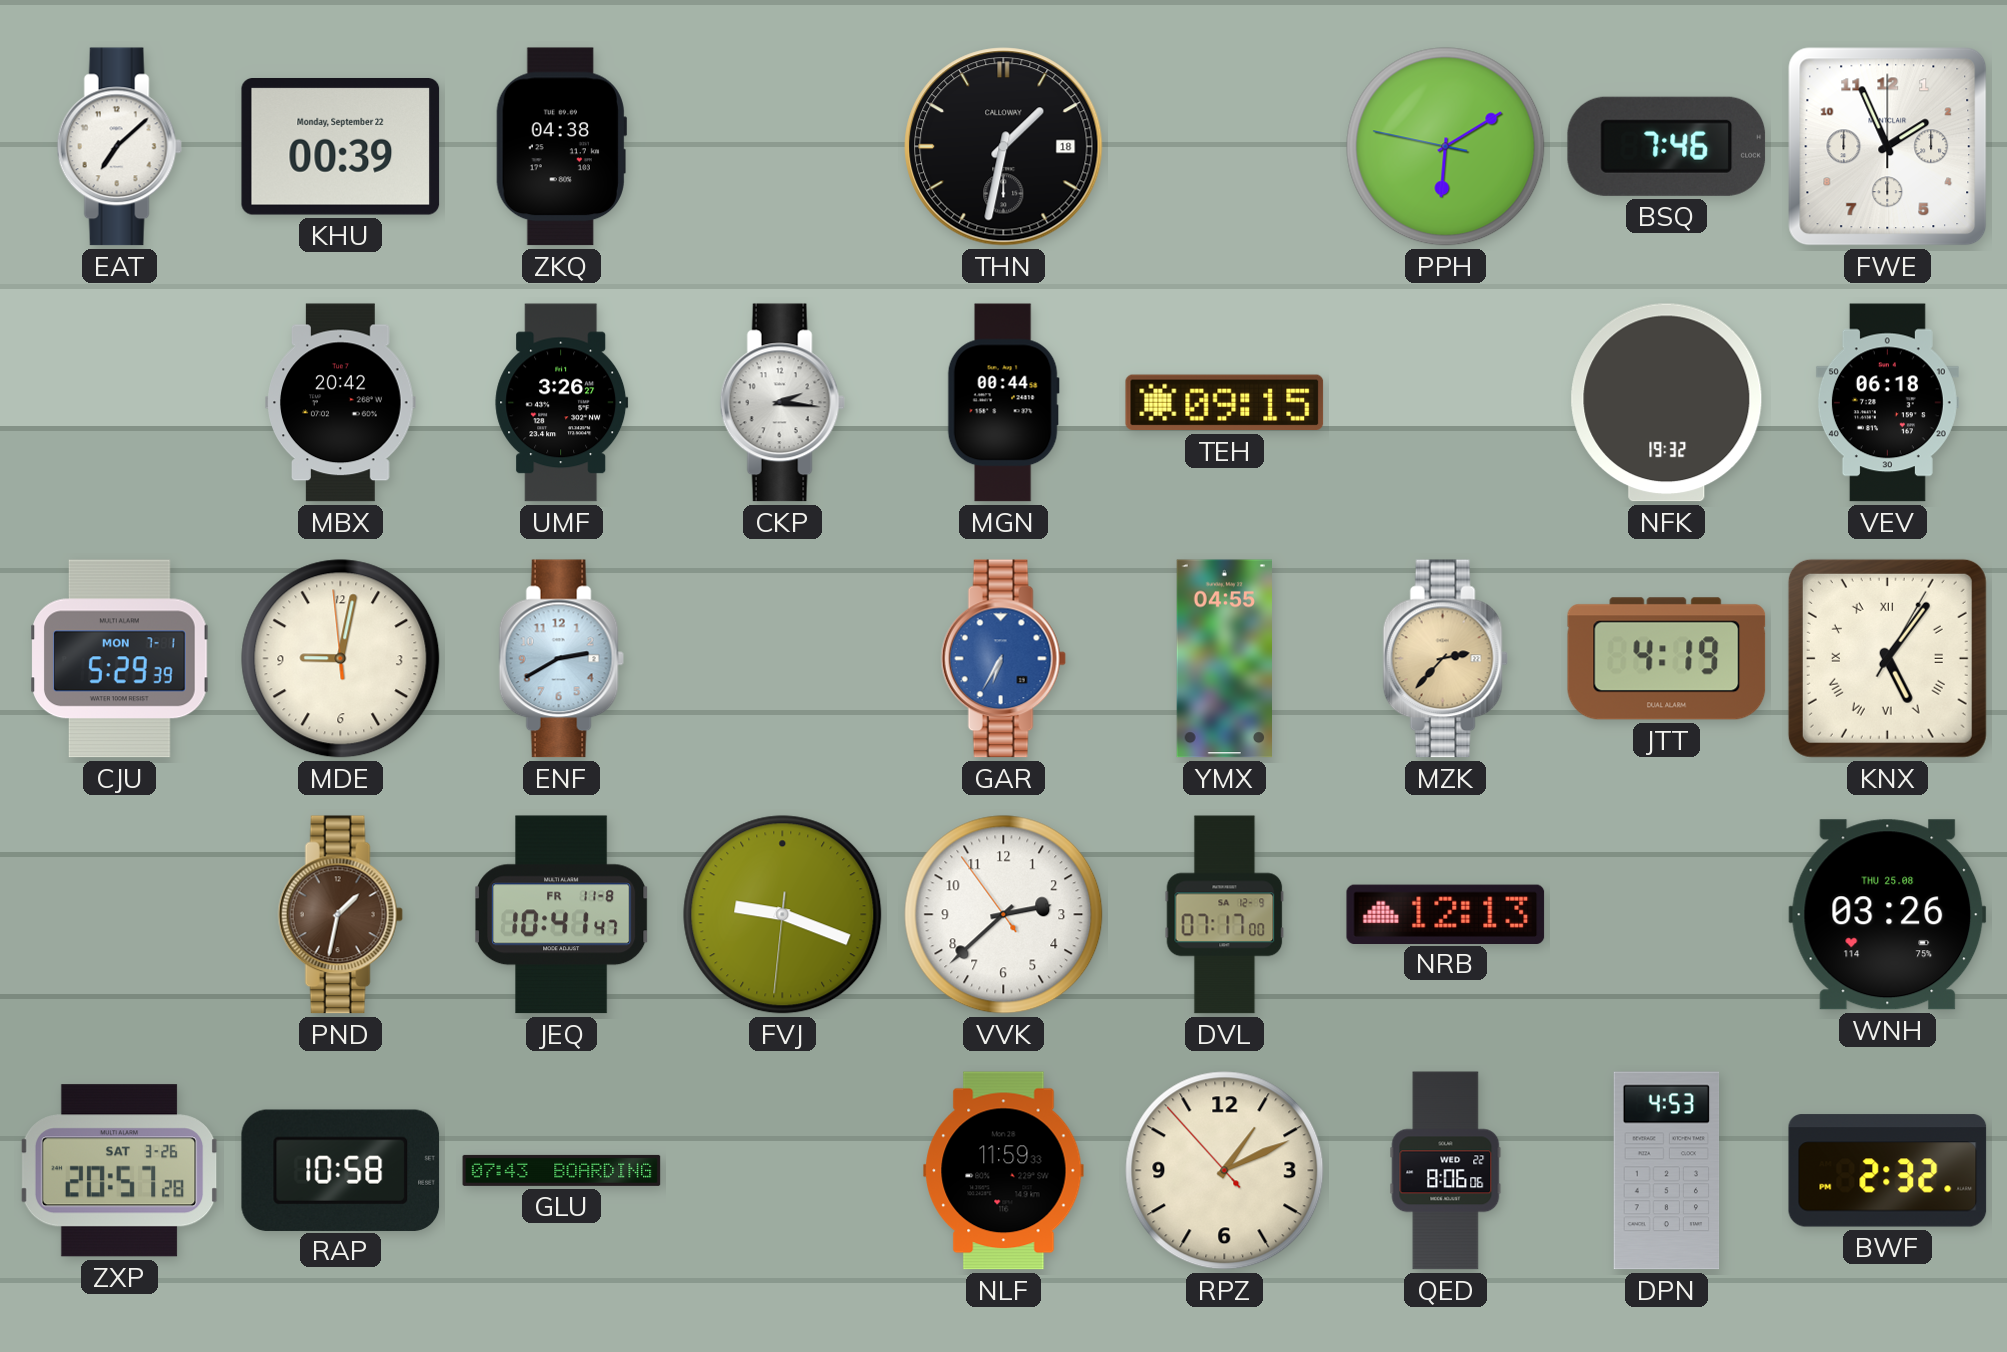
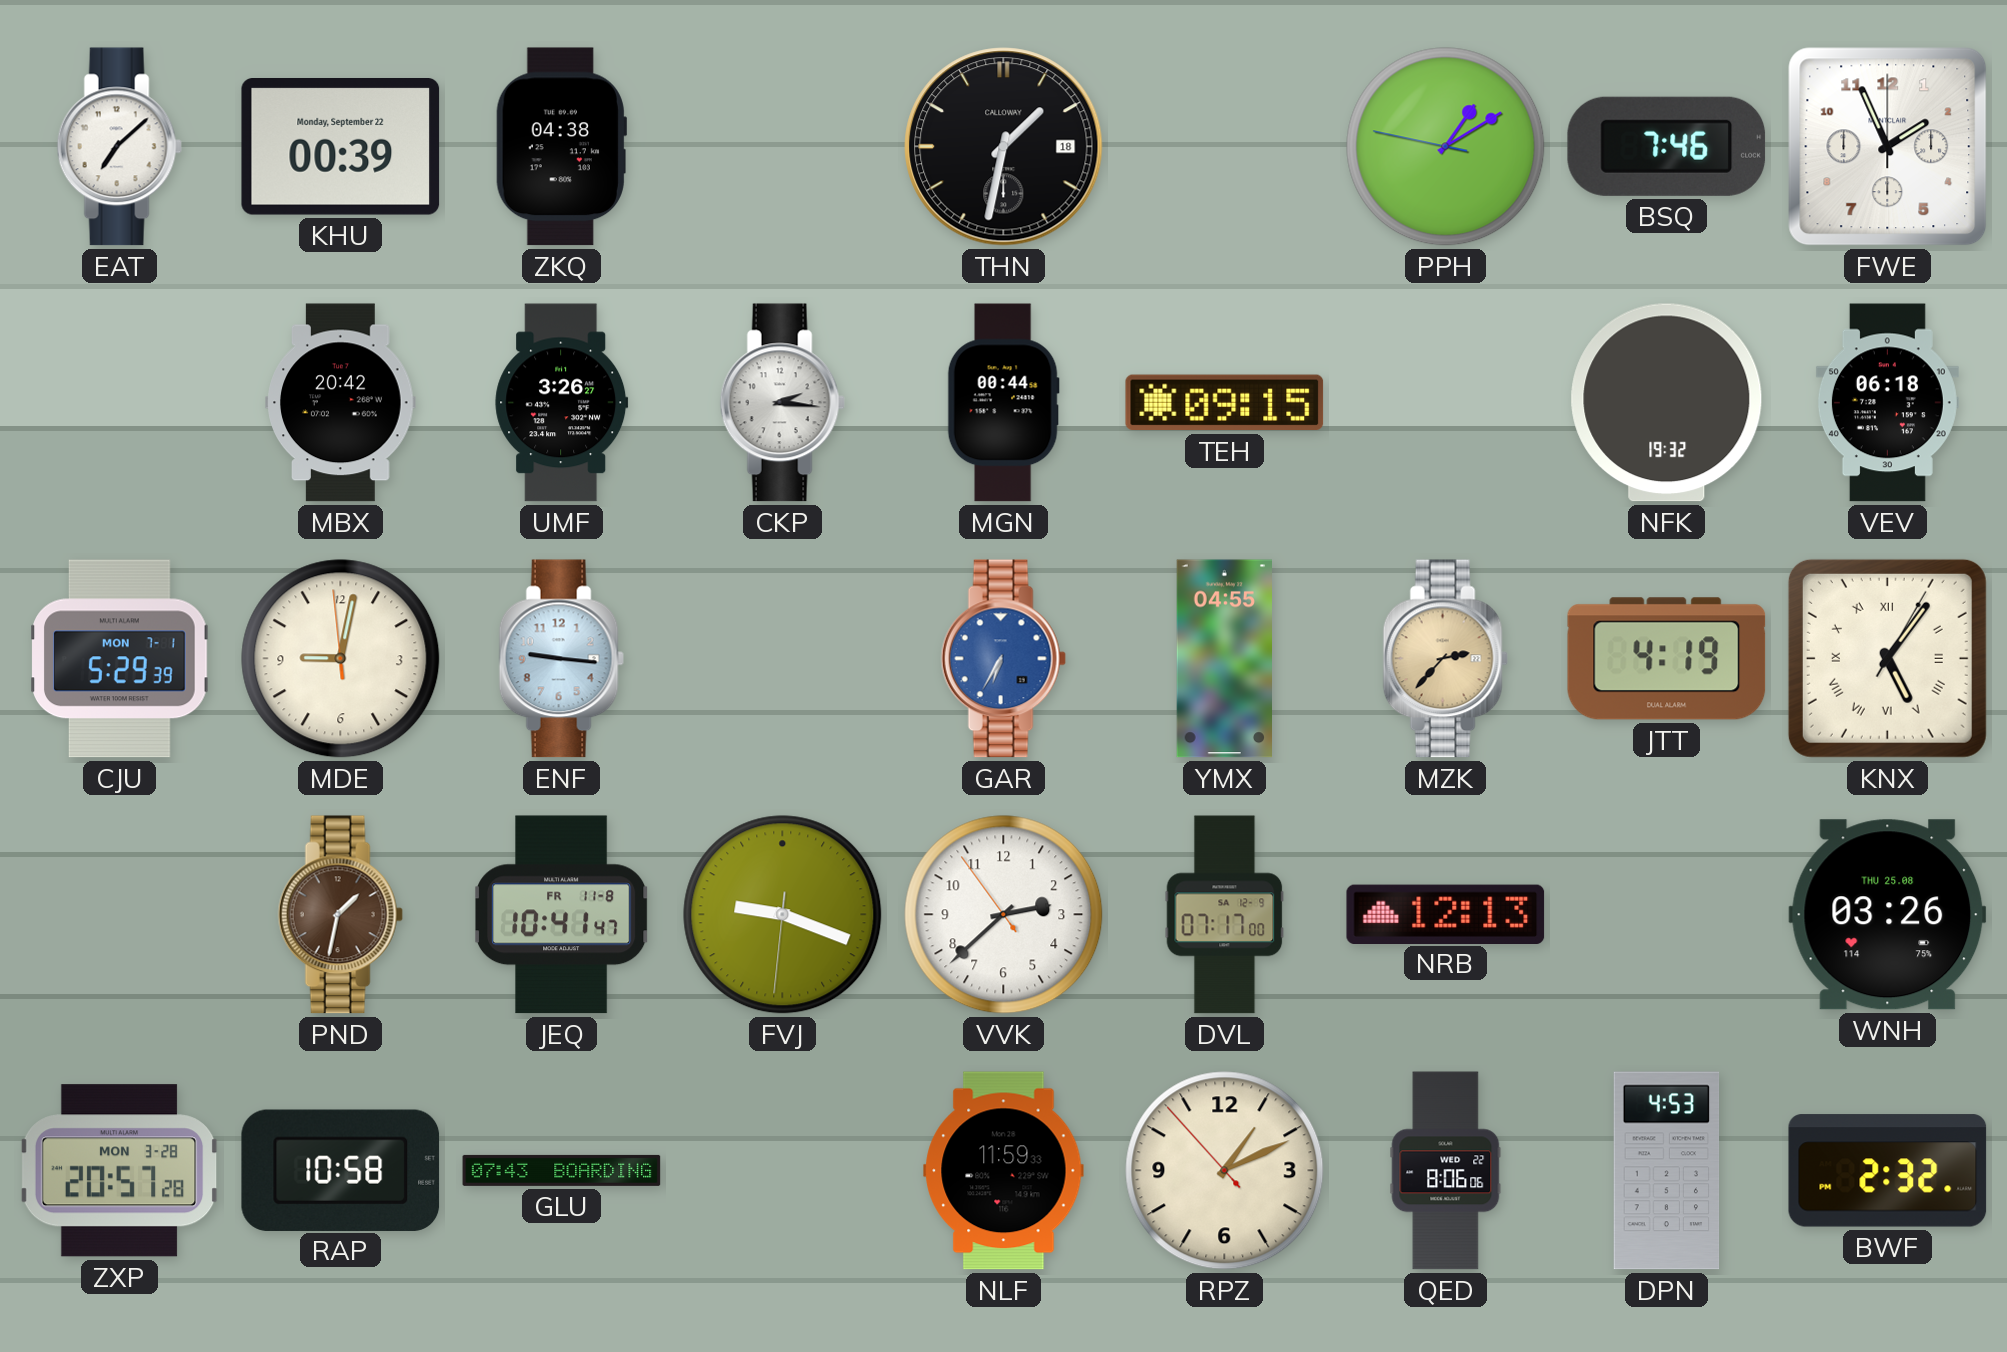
PPH: 6:09 -> 1:09 (1446, 147)
ENF: 2:40 -> 9:16 (561, 659)
ZXP date: SAT 3-26 -> MON 3-28 (119, 1171)
